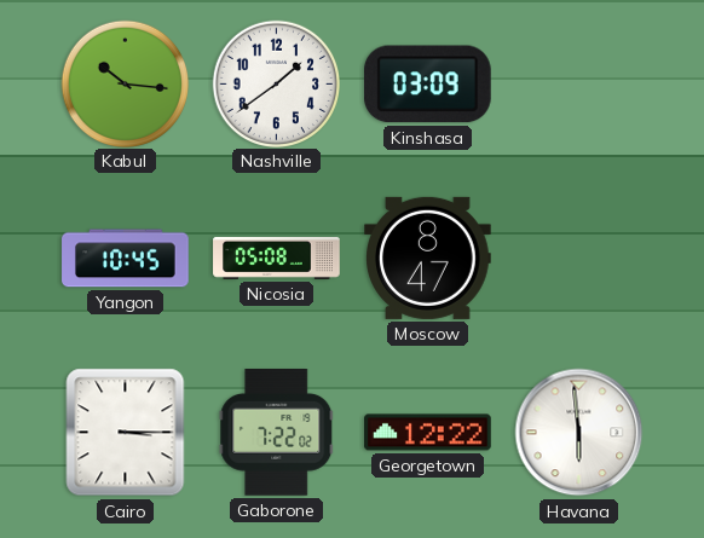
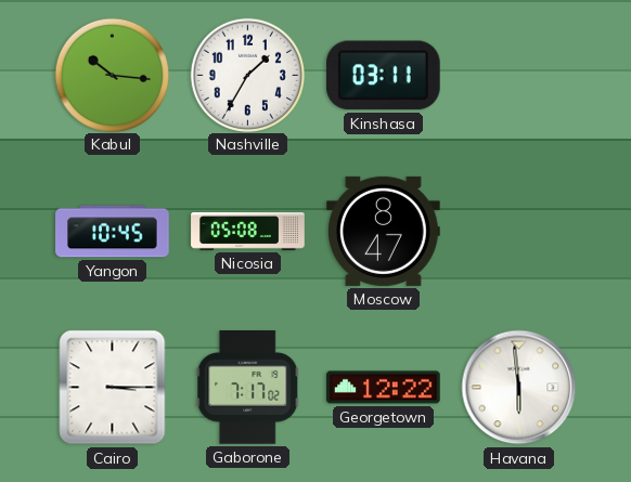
Nashville: 1:39 -> 1:35 (247, 75)
Kinshasa: 03:09 -> 03:11 (383, 76)
Gaborone: 7:22 -> 7:17 (248, 388)
